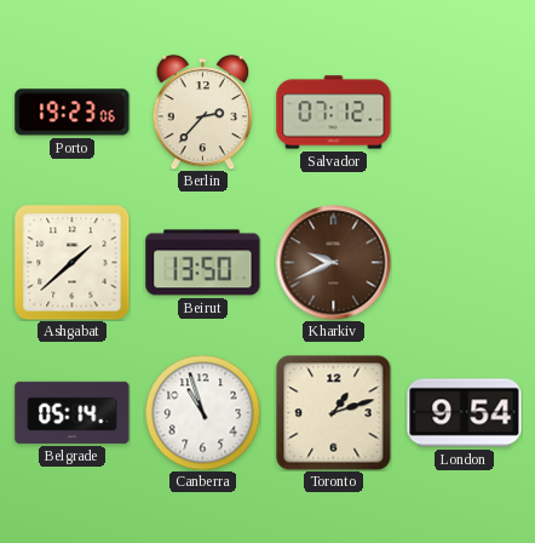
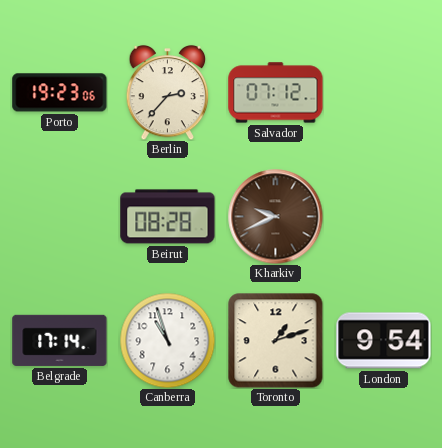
Ashgabat: 1:38 -> none (73, 263)
Beirut: 13:50 -> 08:28 (168, 217)
Belgrade: 05:14 -> 17:14 (60, 340)
